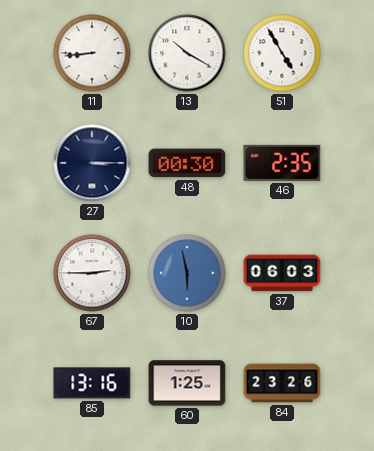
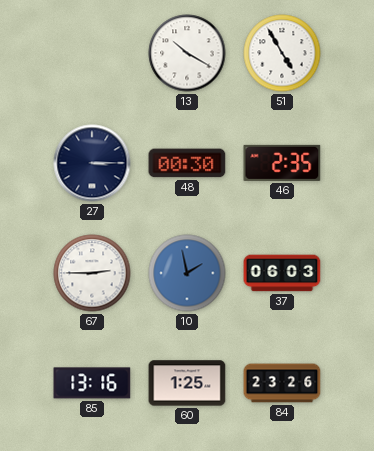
11: 8:44 -> none (92, 53)
10: 5:58 -> 1:58 (187, 273)
